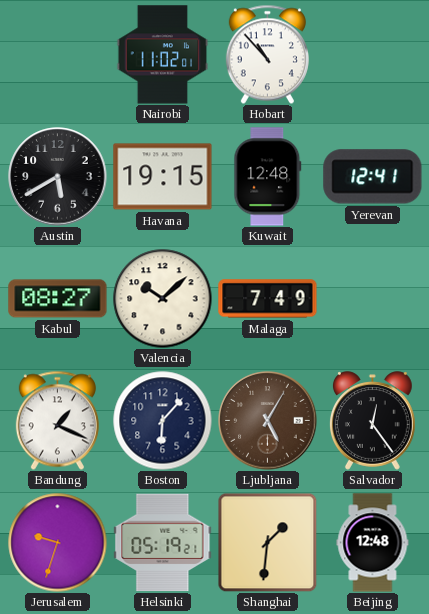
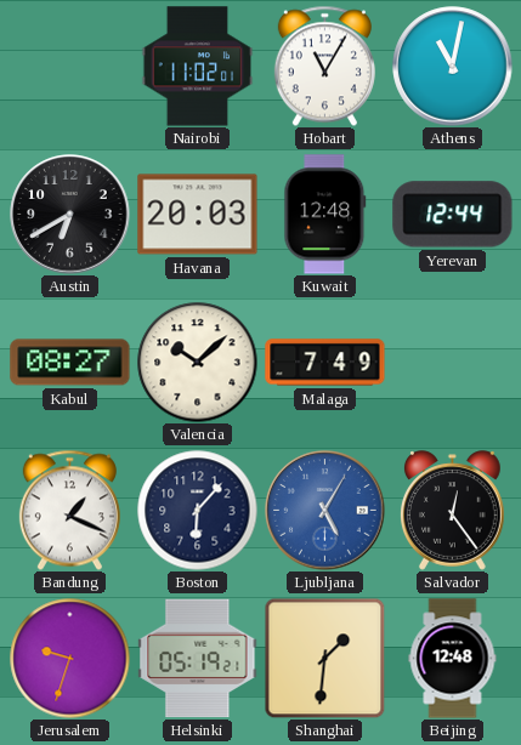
Hobart: 10:53 -> 11:05 (324, 66)
Athens: none -> 11:02 (453, 67)
Austin: 5:40 -> 6:40 (70, 215)
Havana: 19:15 -> 20:03 (198, 215)
Yerevan: 12:41 -> 12:44 (453, 215)
Ljubljana dial: brown -> blue (325, 511)
